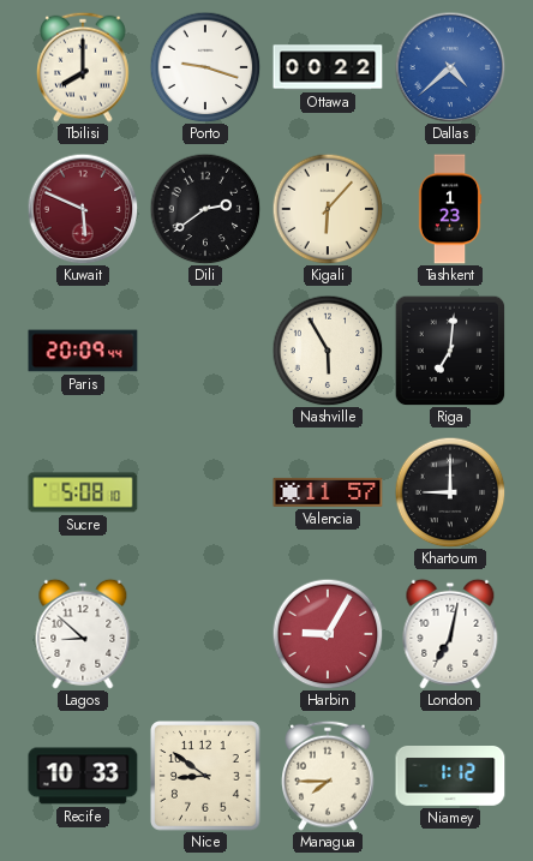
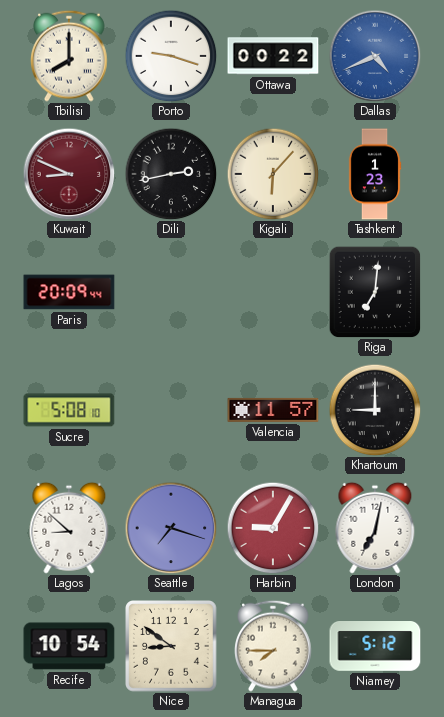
Dallas: 4:38 -> 4:41 (375, 56)
Kuwait: 5:49 -> 8:49 (69, 174)
Dili: 2:39 -> 2:43 (171, 174)
Nashville: 5:55 -> none (328, 351)
Seattle: none -> 7:18 (171, 528)
Recife: 10:33 -> 10:54 (69, 646)
Niamey: 1:12 -> 5:12 (375, 647)
